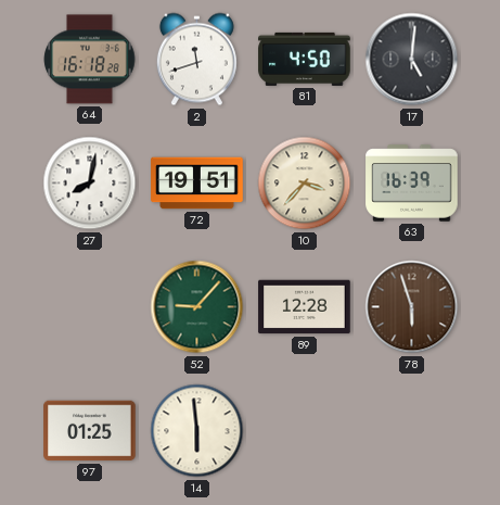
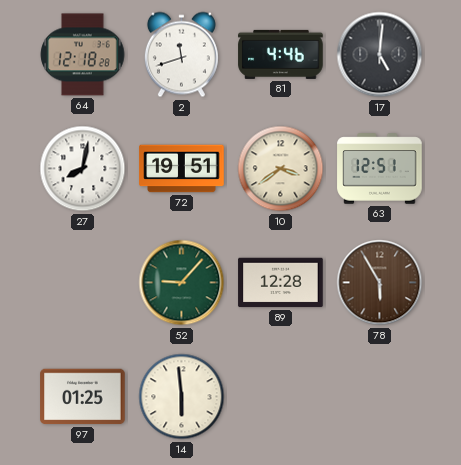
64: 16:18 -> 12:18 (83, 55)
81: 4:50 -> 4:46 (281, 54)
10: 3:37 -> 3:39 (281, 169)
63: 16:39 -> 12:51 (380, 169)
78: 5:57 -> 5:55 (380, 283)
